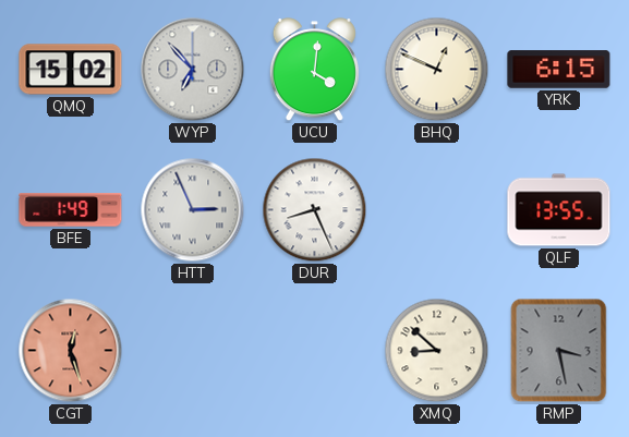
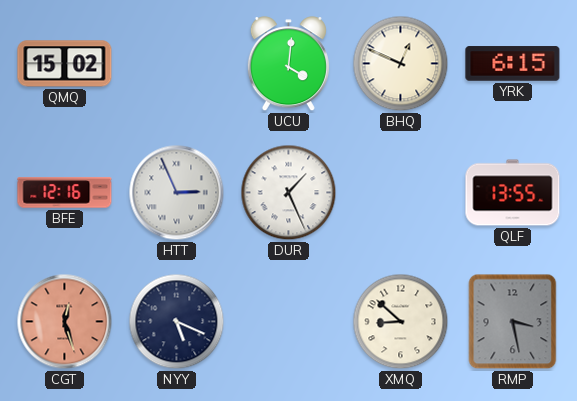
WYP: 6:53 -> none (193, 70)
BFE: 1:49 -> 12:16 (65, 193)
DUR: 8:26 -> 1:26 (289, 193)
NYY: none -> 5:19 (177, 322)
